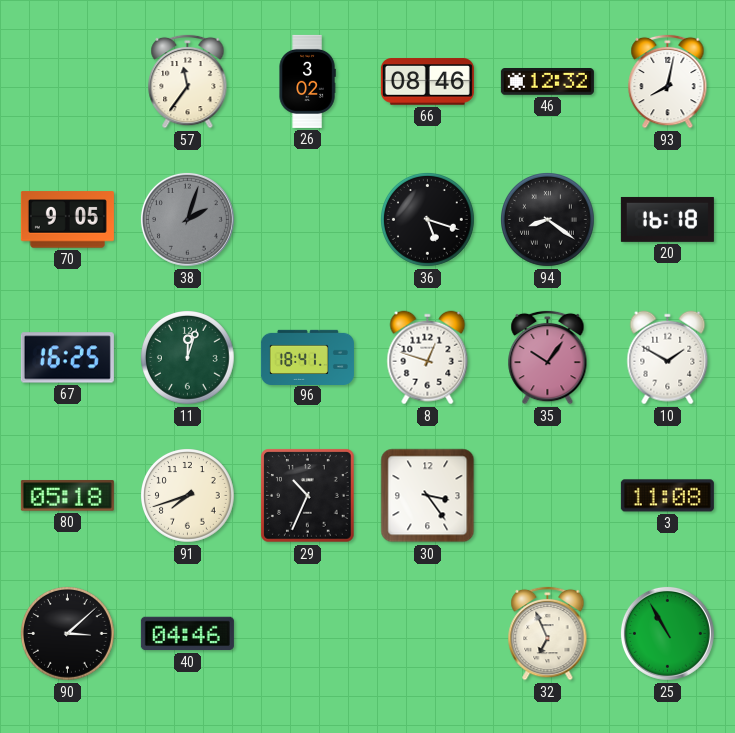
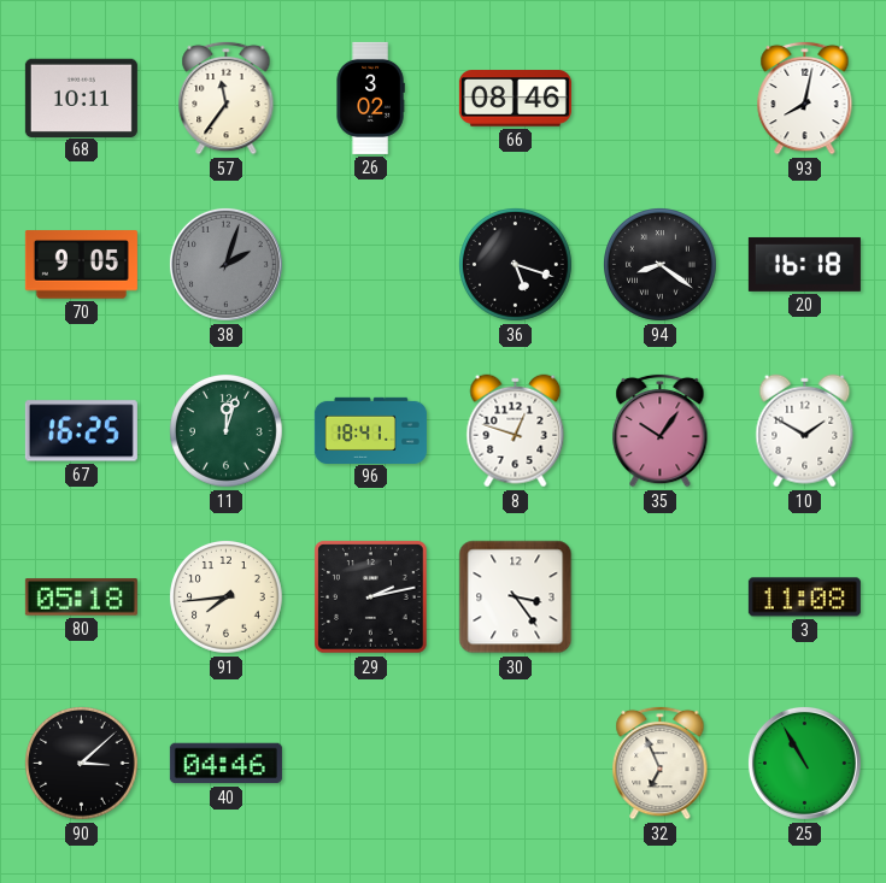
68: none -> 10:11 (81, 98)
46: 12:32 -> none (547, 82)
91: 7:42 -> 7:44 (227, 598)
29: 10:34 -> 2:13 (371, 598)
